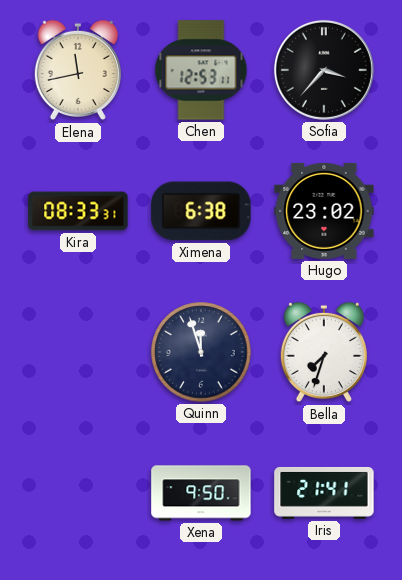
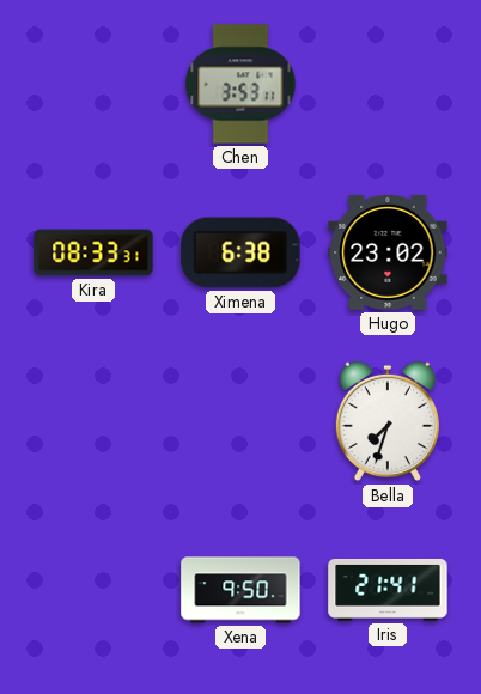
Elena: 11:43 -> none (78, 70)
Chen: 12:53 -> 3:53 (240, 84)
Sofia: 3:37 -> none (324, 70)
Quinn: 11:57 -> none (201, 352)
